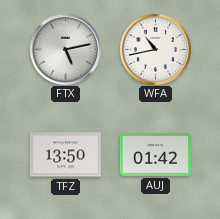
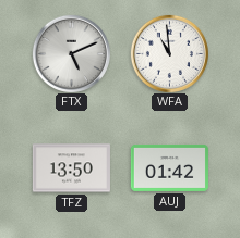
FTX: 5:13 -> 5:11 (71, 53)
WFA: 10:43 -> 10:59 (169, 53)
